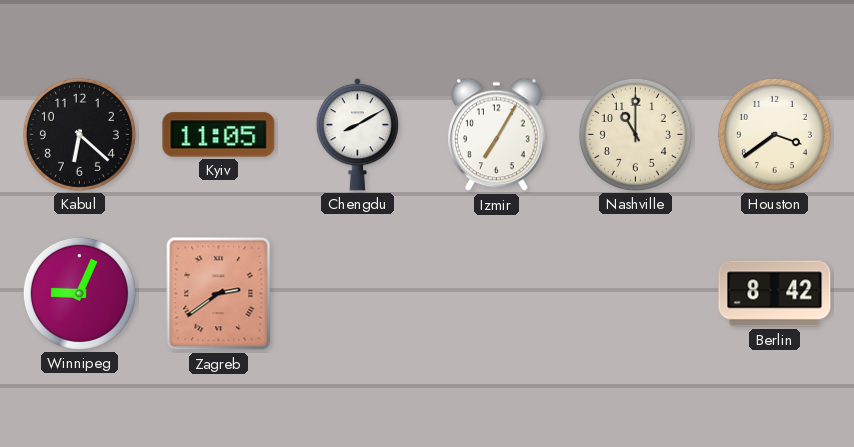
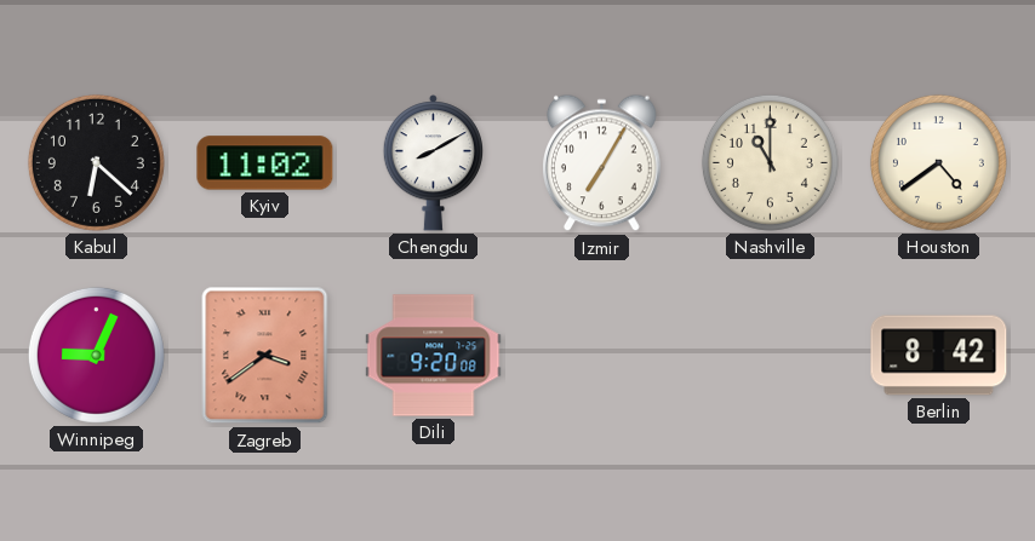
Kyiv: 11:05 -> 11:02 (265, 163)
Houston: 3:39 -> 4:39 (938, 162)
Zagreb: 2:39 -> 3:39 (265, 356)
Dili: none -> 9:20 (434, 356)
